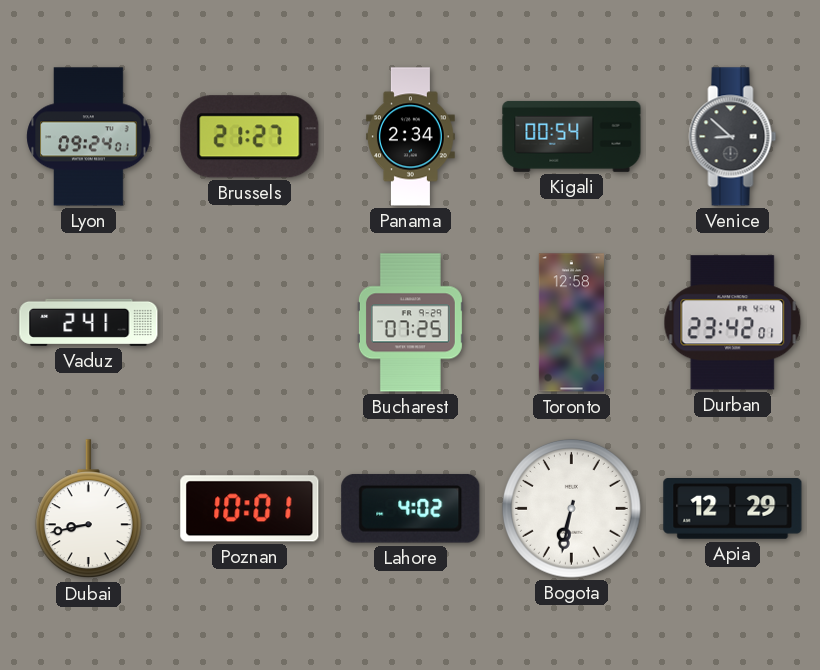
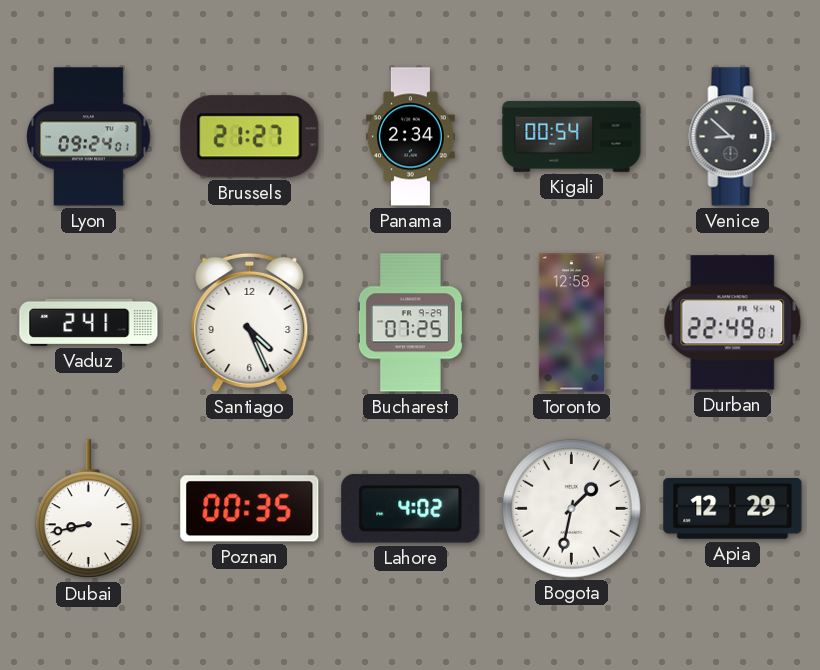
Santiago: none -> 4:26 (250, 322)
Durban: 23:42 -> 22:49 (733, 323)
Poznan: 10:01 -> 00:35 (250, 509)
Bogota: 6:32 -> 1:32 (571, 508)
